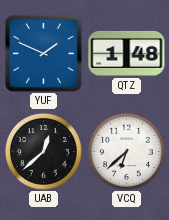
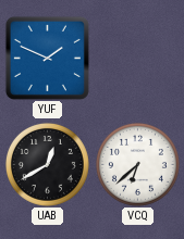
QTZ: 1:48 -> none (127, 53)
UAB: 12:38 -> 12:40 (47, 164)
